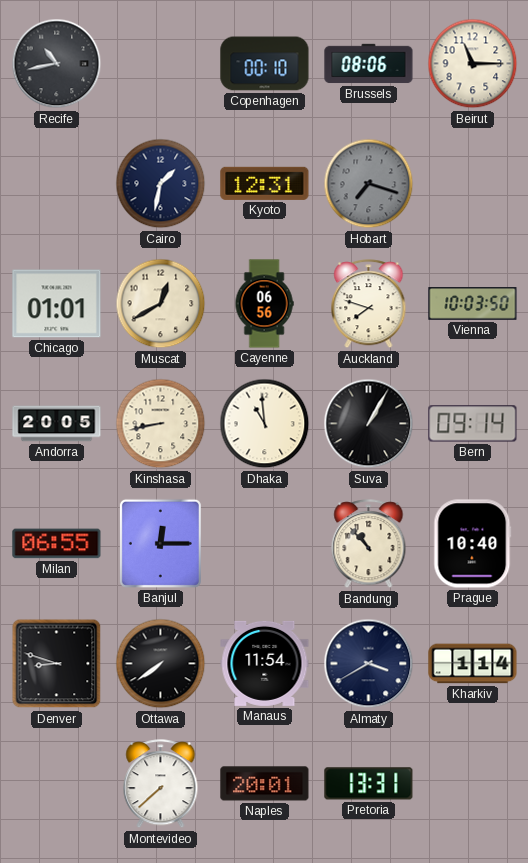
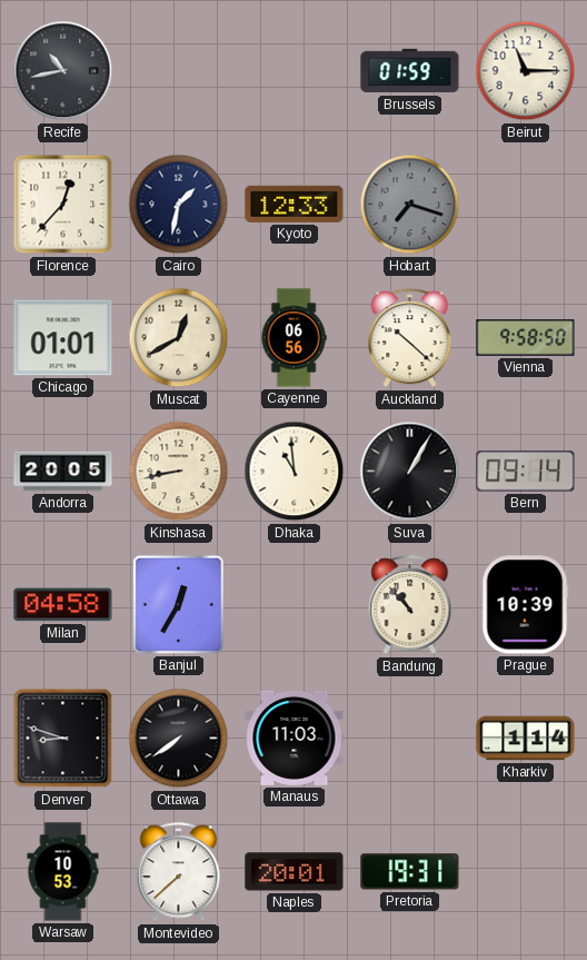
Copenhagen: 00:10 -> none (265, 64)
Brussels: 08:06 -> 01:59 (410, 71)
Florence: none -> 12:37 (63, 205)
Kyoto: 12:31 -> 12:33 (295, 204)
Auckland: 7:48 -> 10:22 (410, 338)
Vienna: 10:03 -> 9:58 (526, 338)
Milan: 06:55 -> 04:58 (63, 605)
Banjul: 12:15 -> 12:35 (178, 604)
Prague: 10:40 -> 10:39 (526, 605)
Manaus: 11:54 -> 11:03 (295, 738)
Almaty: 3:40 -> none (369, 664)
Warsaw: none -> 10:53 (63, 872)
Pretoria: 13:31 -> 19:31 (410, 872)
